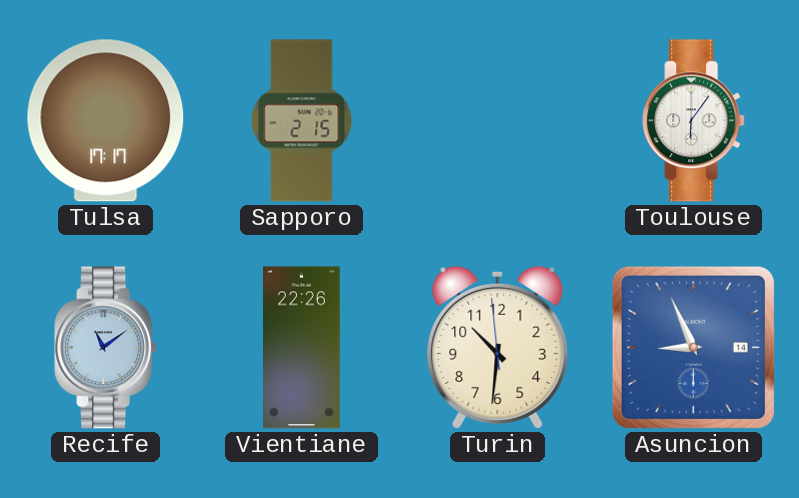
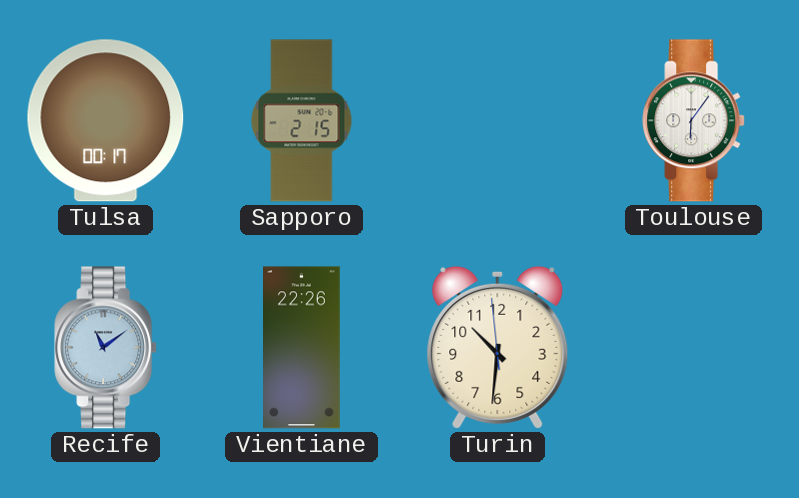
Tulsa: 17:17 -> 00:17 (106, 121)
Asuncion: 8:56 -> none (693, 347)
